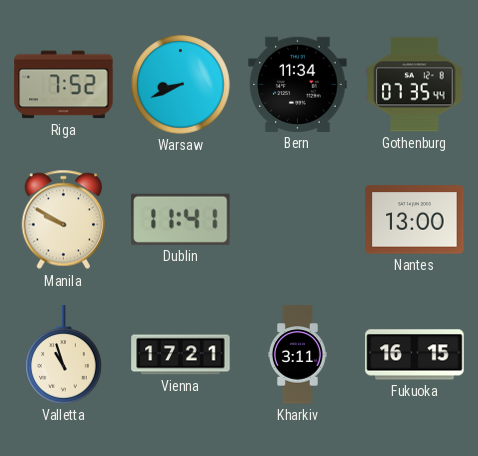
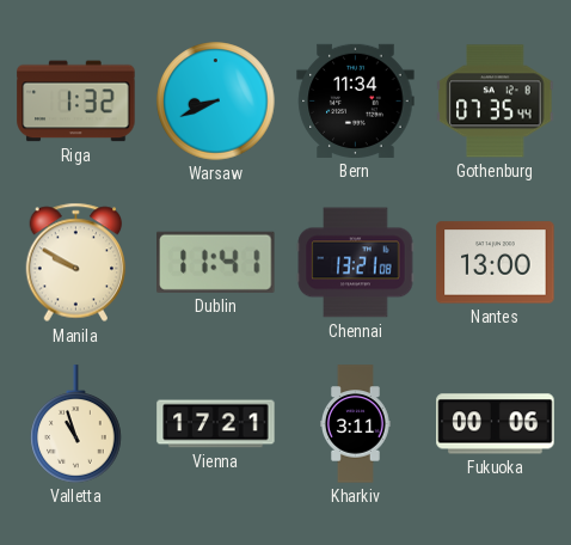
Riga: 7:52 -> 1:32 (76, 102)
Chennai: none -> 13:21 (356, 263)
Fukuoka: 16:15 -> 00:06 (496, 424)
